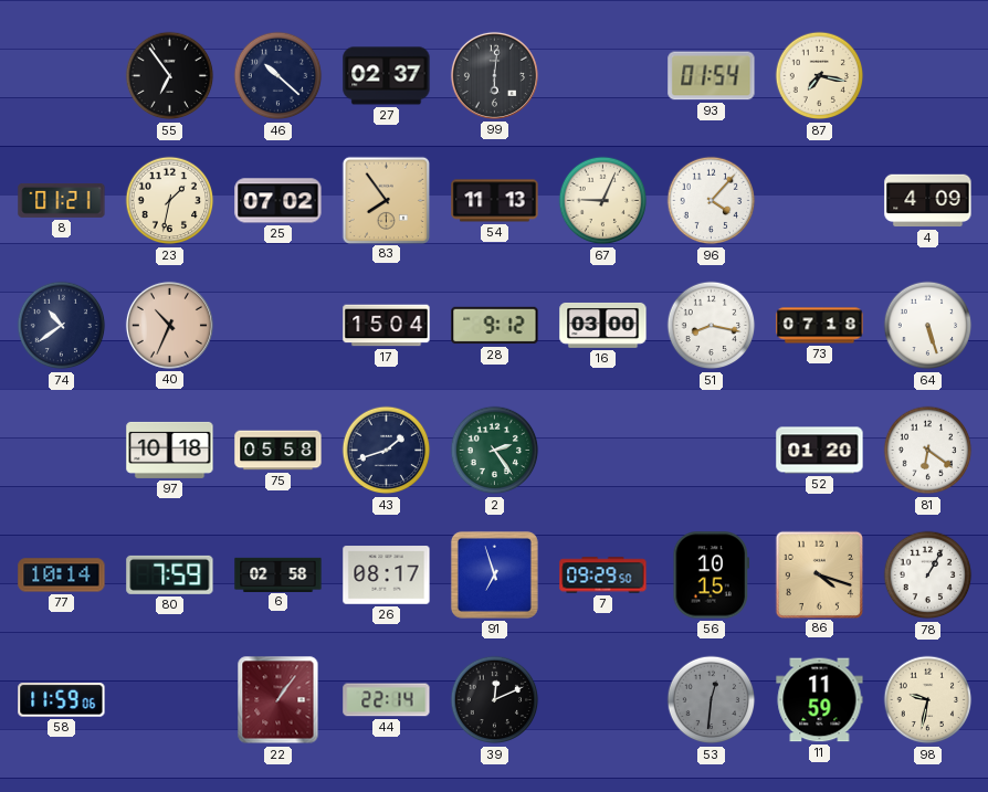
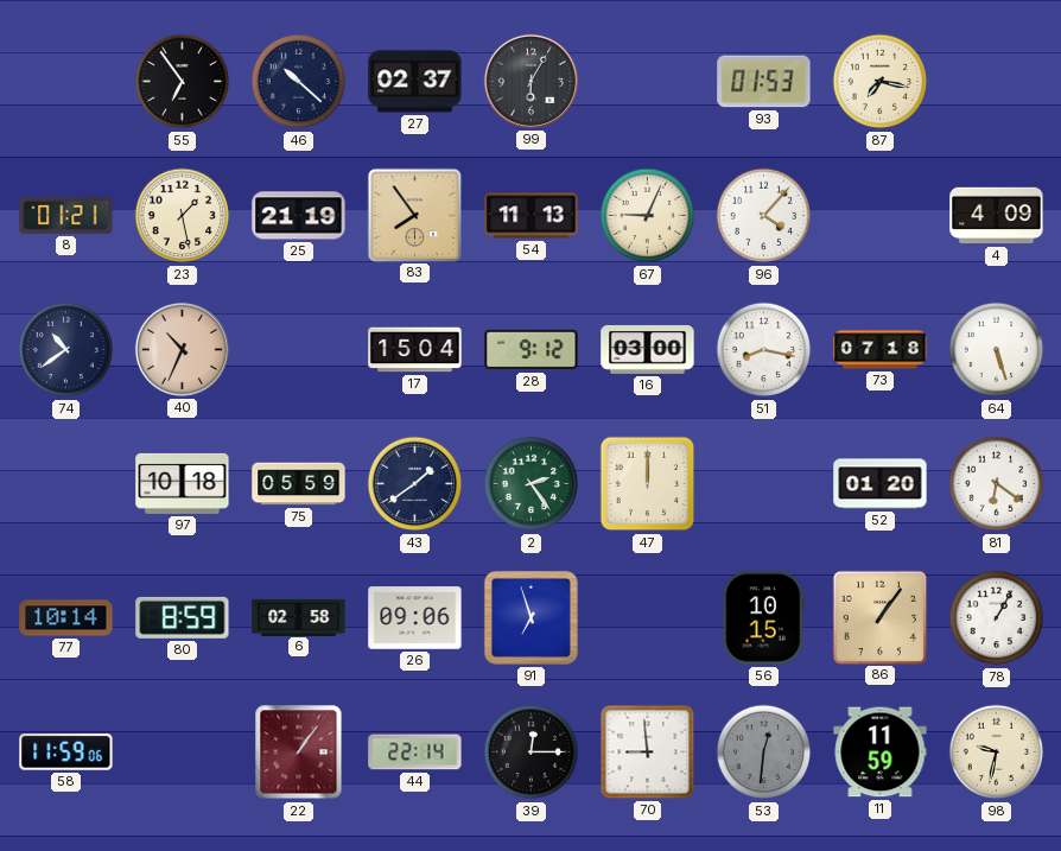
99: 6:01 -> 6:05 (530, 81)
93: 01:54 -> 01:53 (764, 82)
23: 1:32 -> 1:28 (183, 216)
25: 07:02 -> 21:19 (299, 216)
75: 05:58 -> 05:59 (299, 484)
43: 1:42 -> 1:39 (415, 484)
47: none -> 12:00 (648, 484)
80: 7:59 -> 8:59 (183, 617)
26: 08:17 -> 09:06 (415, 618)
7: 09:29 -> none (603, 575)
86: 4:18 -> 1:06 (879, 617)
39: 12:11 -> 12:15 (532, 752)
70: none -> 8:59 (648, 752)
